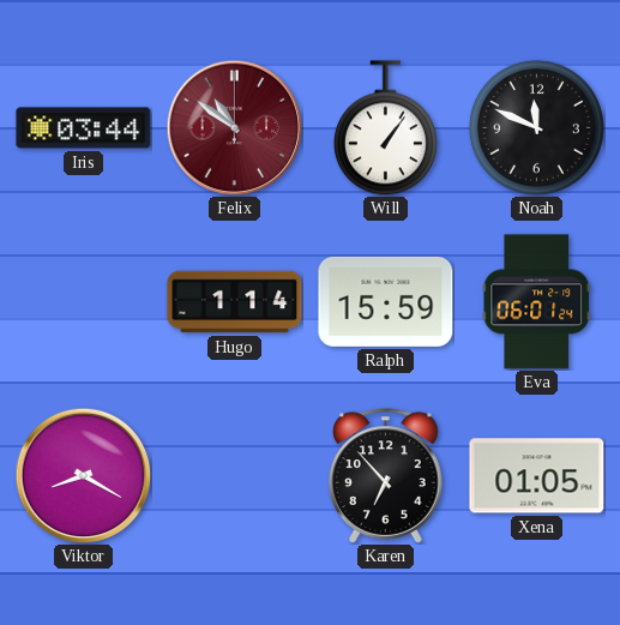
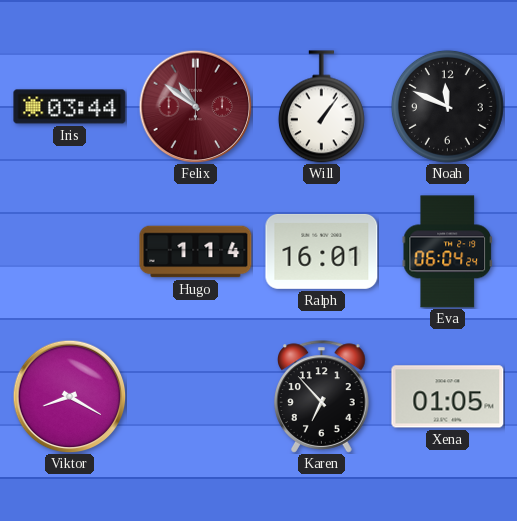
Ralph: 15:59 -> 16:01 (322, 251)
Eva: 06:01 -> 06:04 (448, 252)
